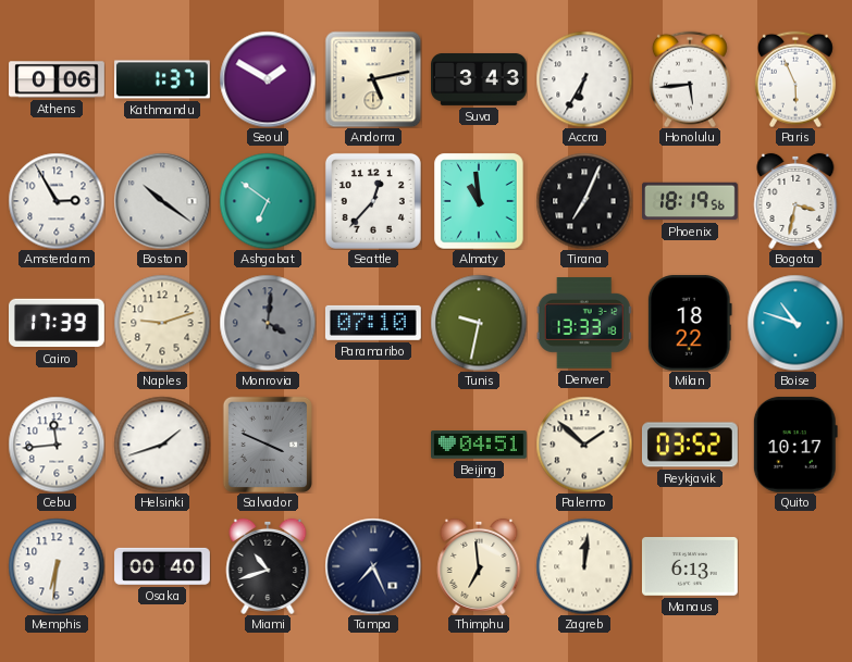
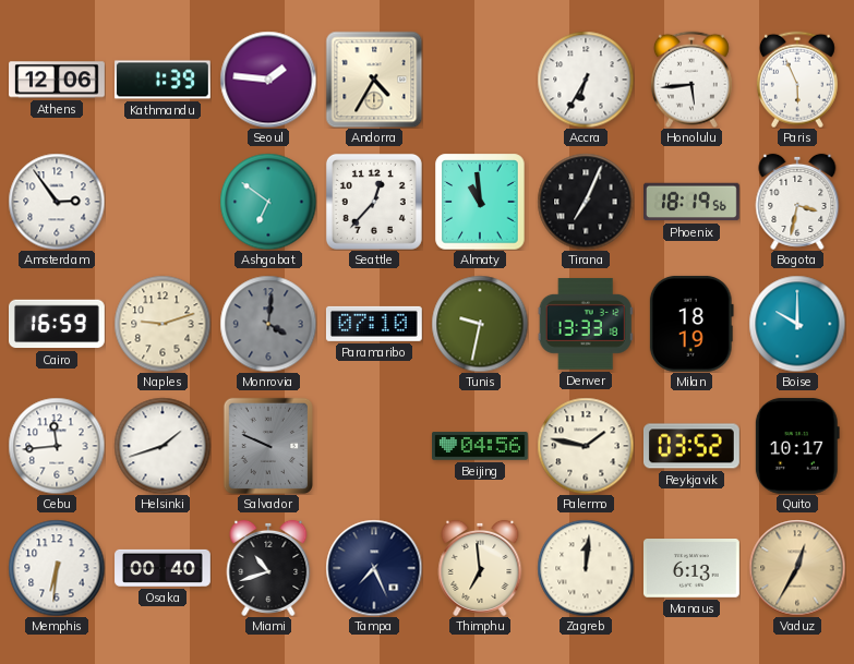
Athens: 0:06 -> 12:06 (57, 80)
Kathmandu: 1:37 -> 1:39 (164, 80)
Seoul: 1:50 -> 1:46 (268, 80)
Andorra: 5:13 -> 4:35 (374, 80)
Suva: 3:43 -> none (480, 79)
Amsterdam: 2:55 -> 2:54 (57, 202)
Boston: 10:21 -> none (162, 201)
Cairo: 17:39 -> 16:59 (58, 324)
Milan: 18:22 -> 18:19 (691, 324)
Boise: 10:48 -> 10:00 (797, 324)
Salvador: 3:49 -> 9:49 (268, 446)
Beijing: 04:51 -> 04:56 (481, 446)
Palermo: 1:52 -> 1:47 (586, 446)
Vaduz: none -> 12:35 (797, 568)
